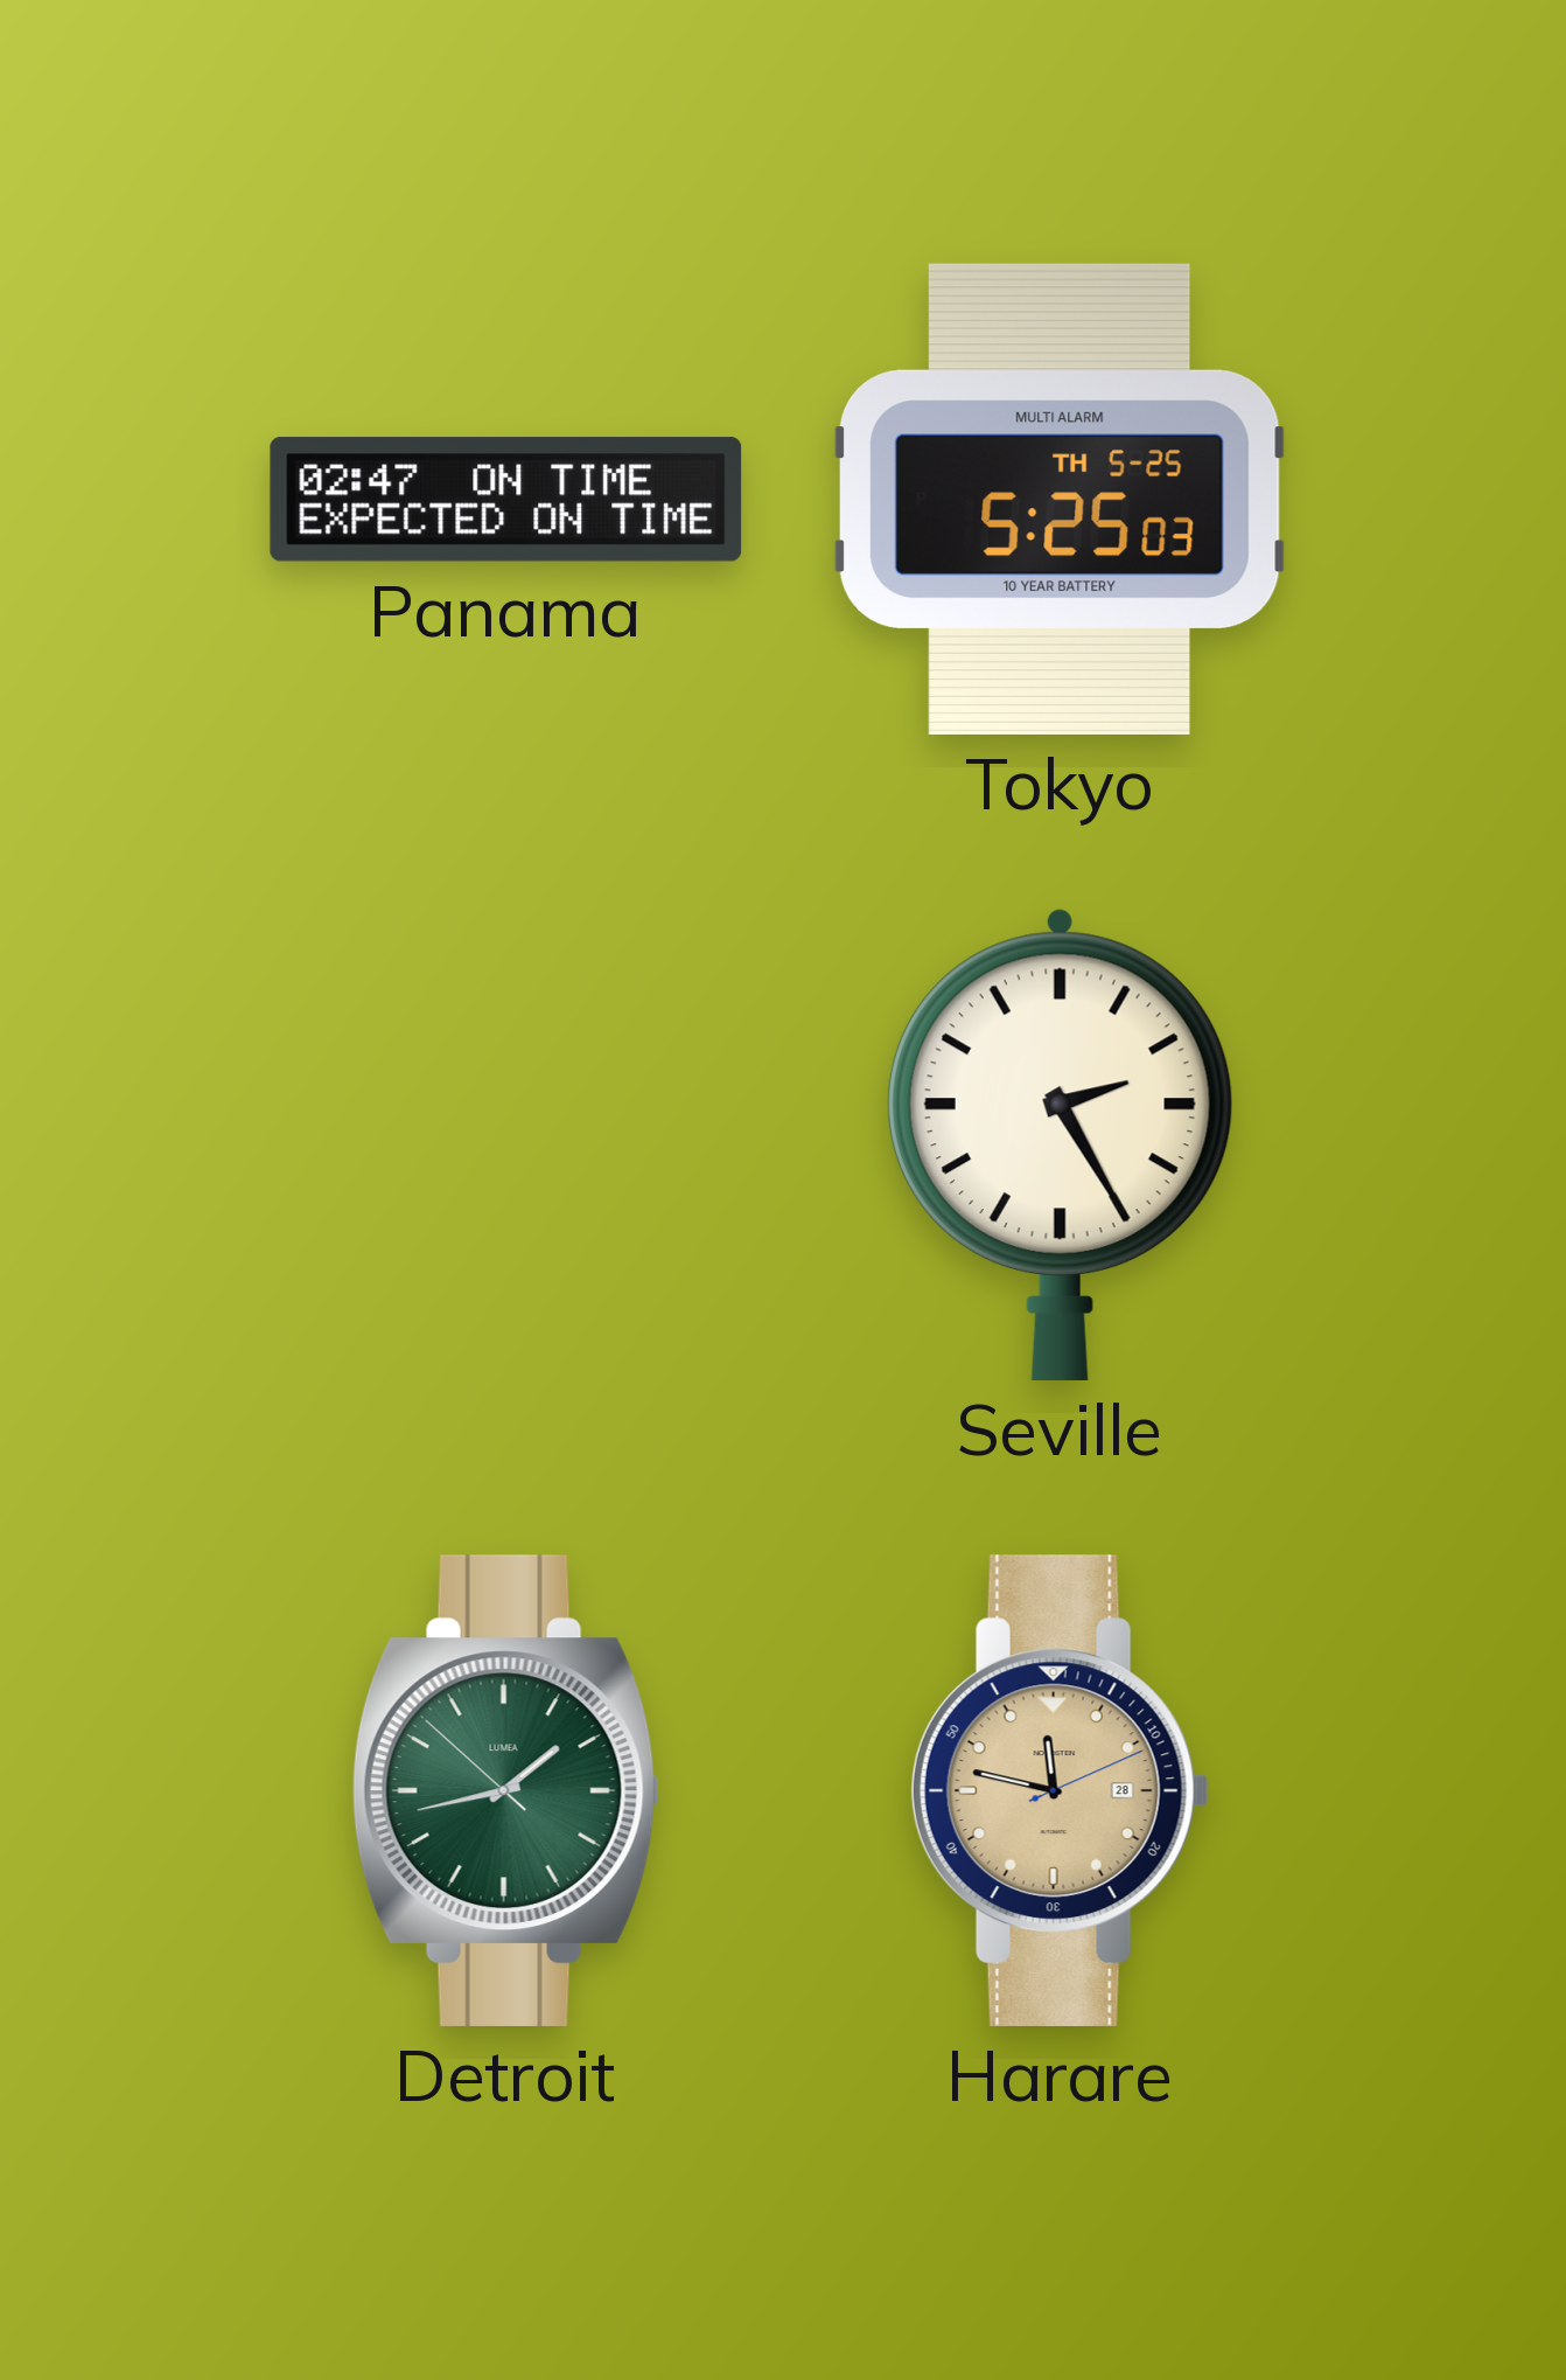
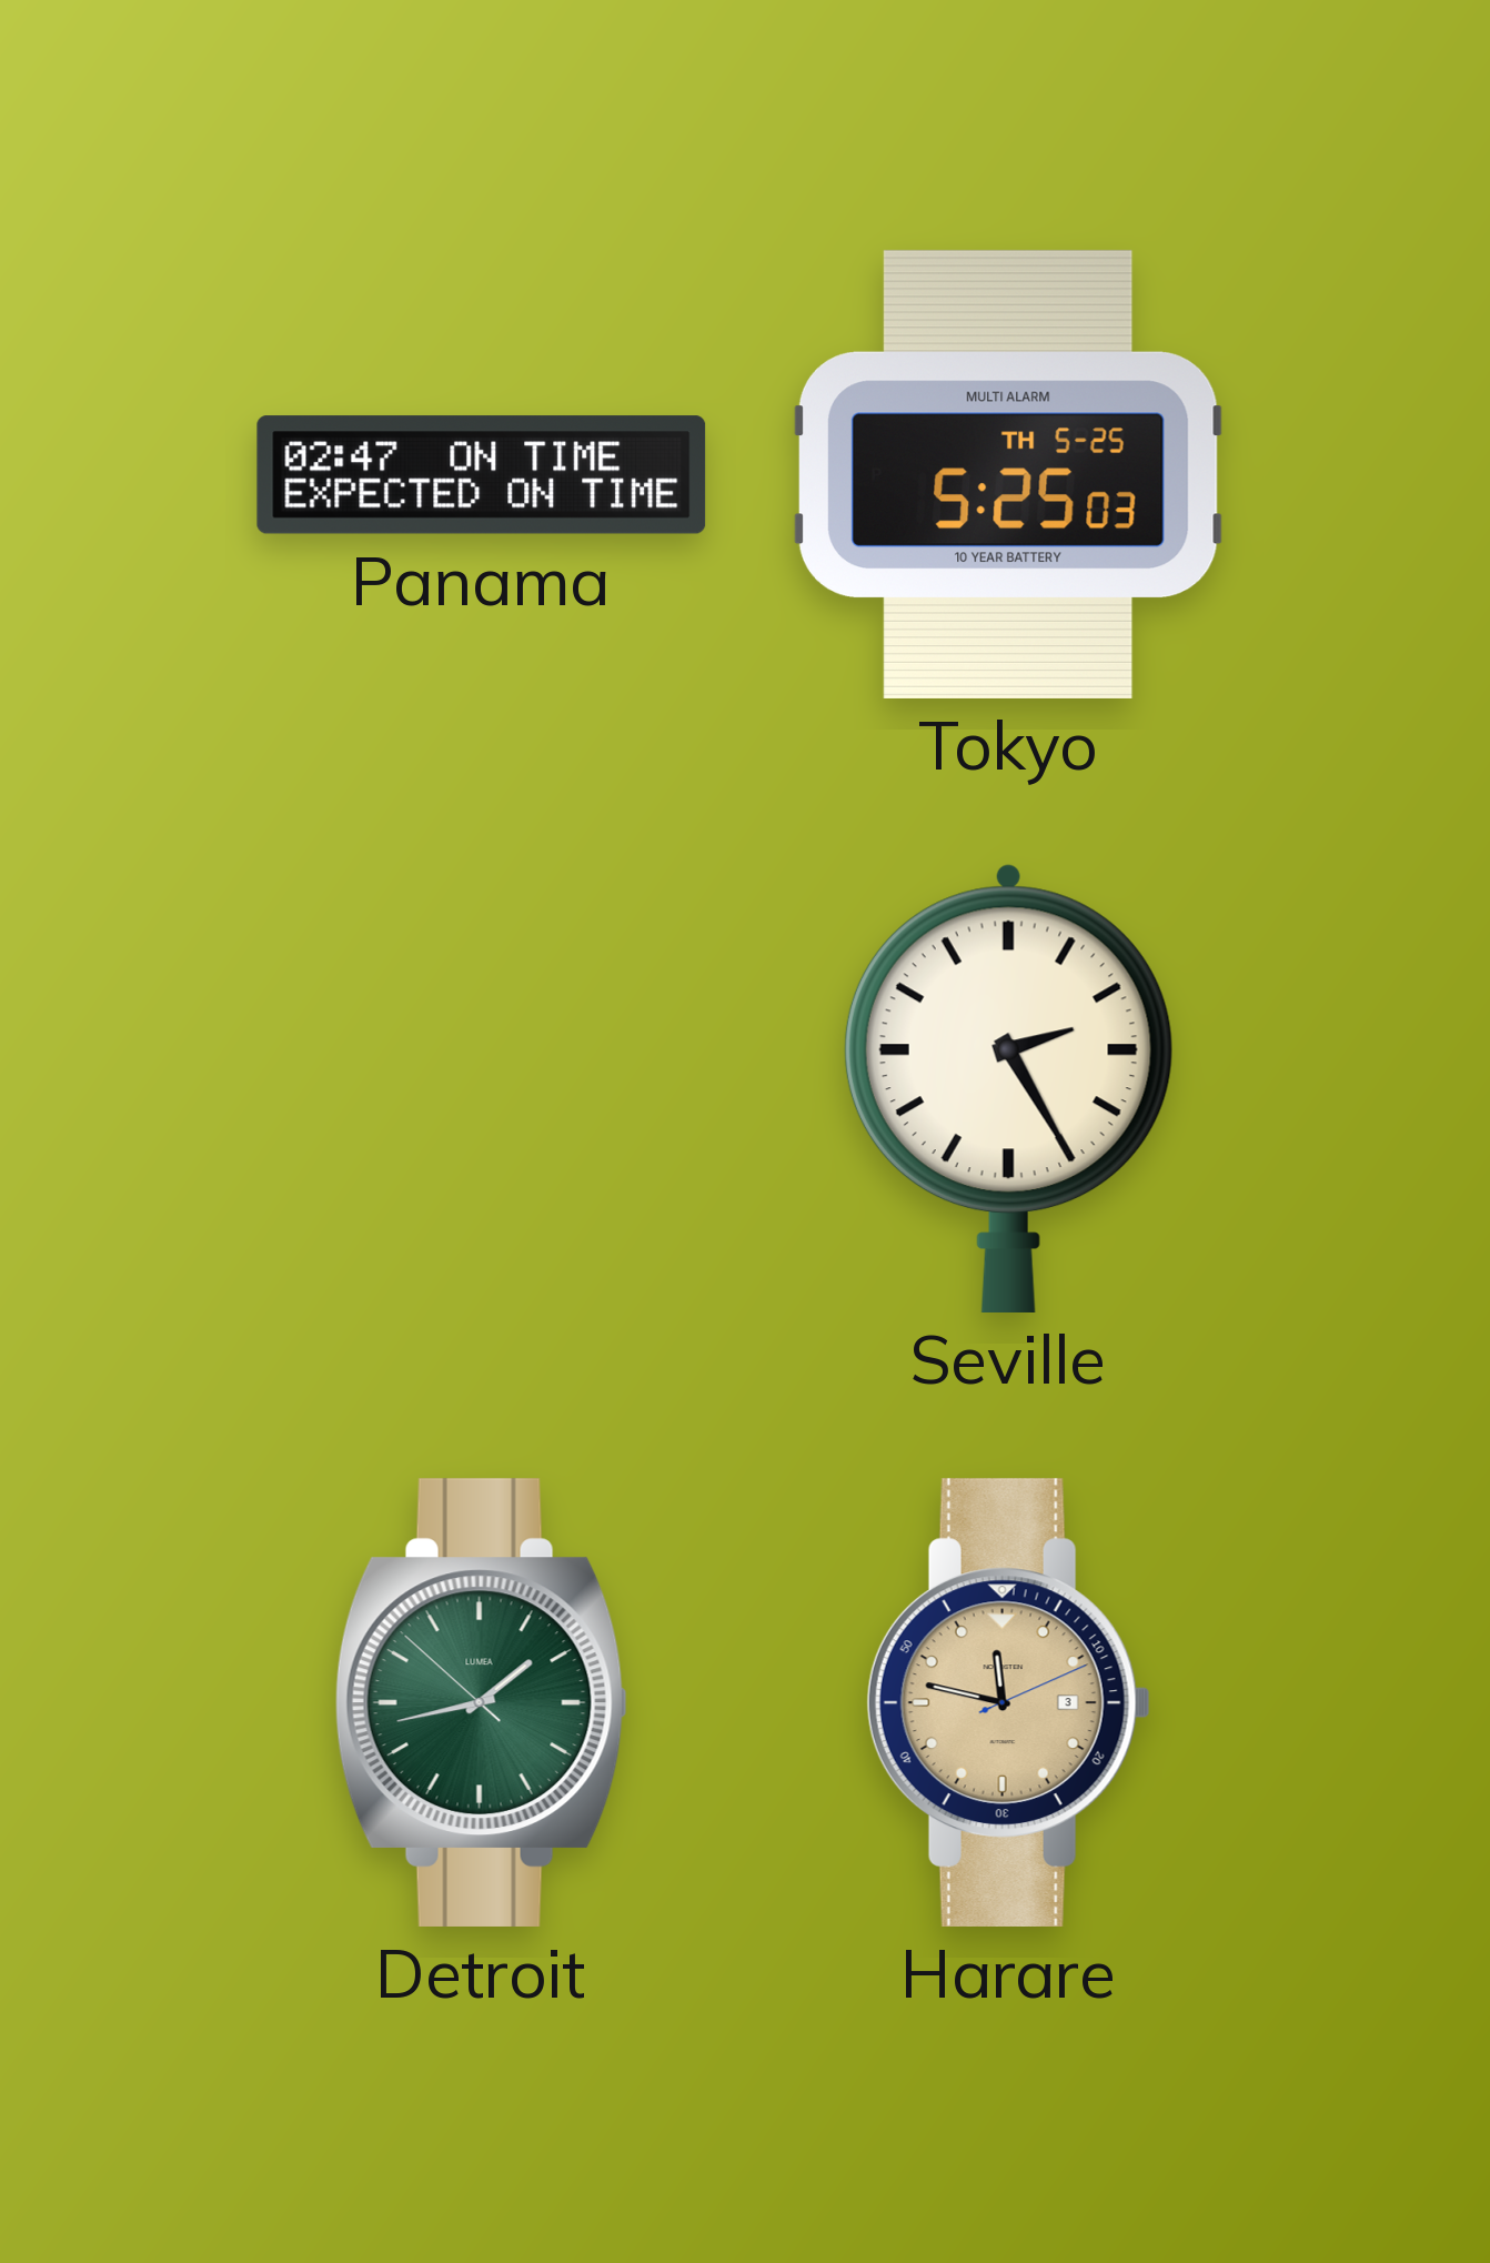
Harare date: 28 -> 3 (1008, 1702)
